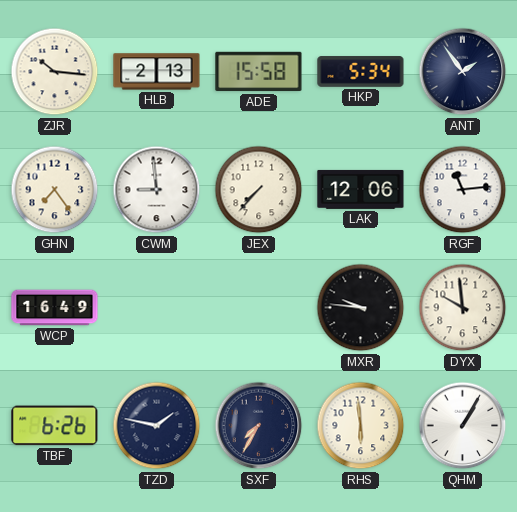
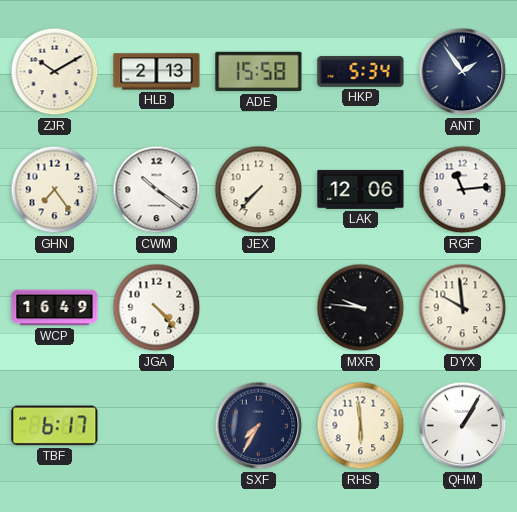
ZJR: 10:16 -> 10:10 (55, 72)
CWM: 8:59 -> 10:21 (157, 190)
JGA: none -> 4:23 (157, 308)
TBF: 6:26 -> 6:17 (55, 426)
TZD: 1:47 -> none (157, 426)
